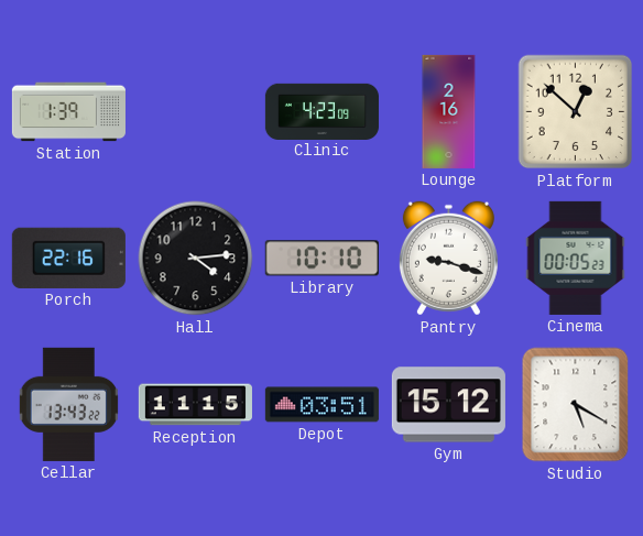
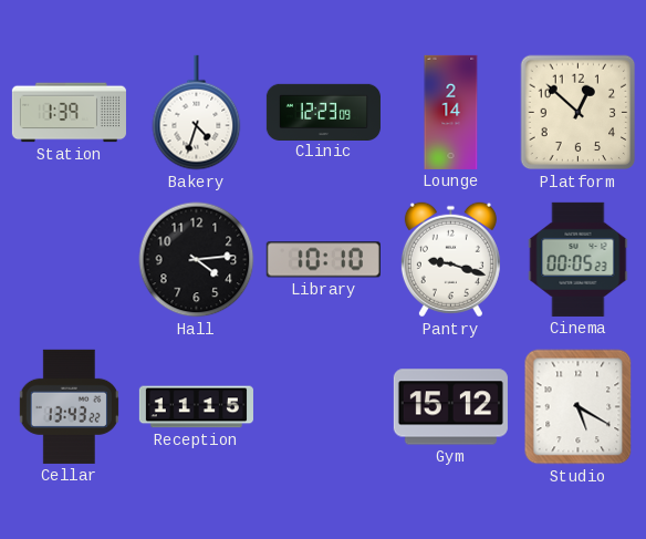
Bakery: none -> 4:33 (197, 113)
Clinic: 4:23 -> 12:23 (323, 112)
Lounge: 2:16 -> 2:14 (451, 112)
Porch: 22:16 -> none (68, 258)
Depot: 03:51 -> none (321, 405)
